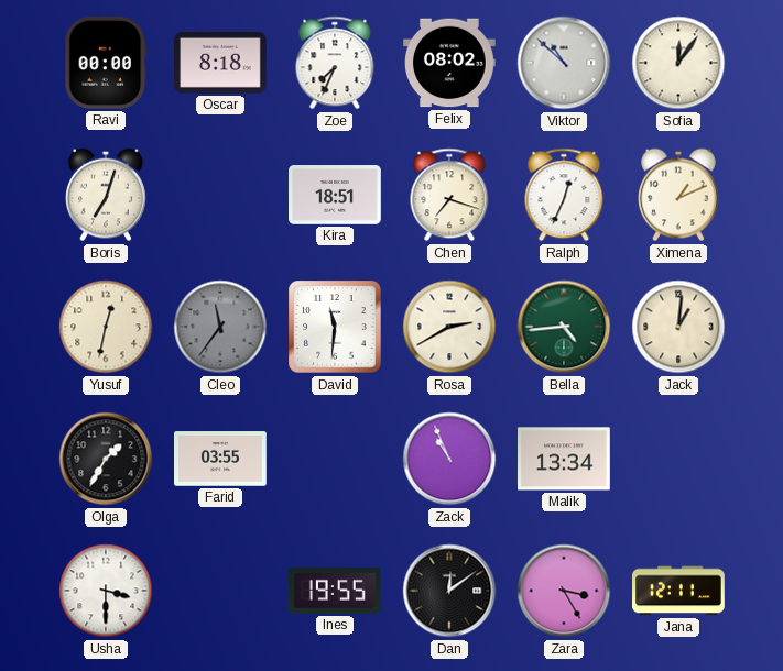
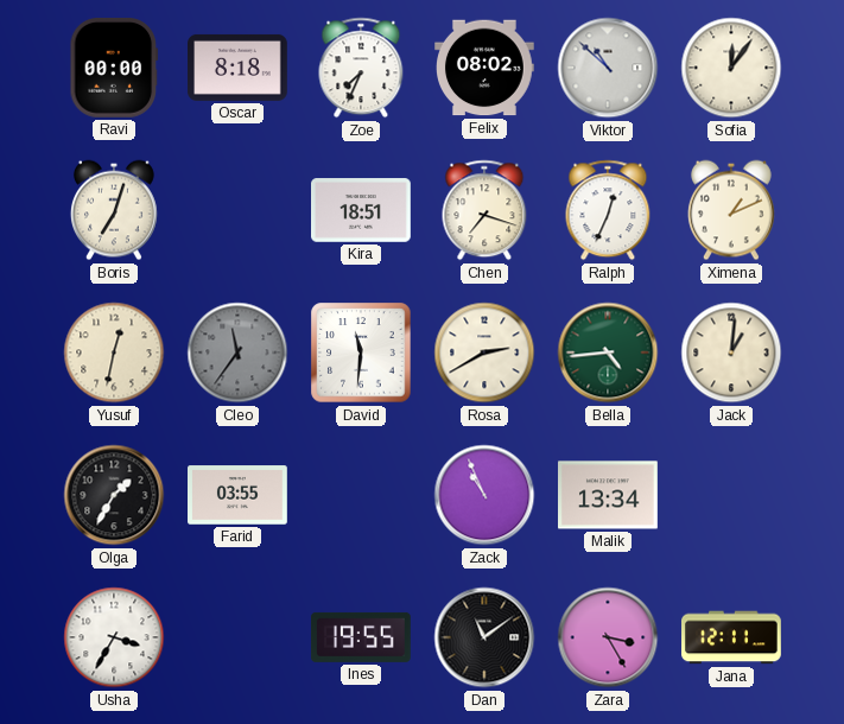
Usha: 3:30 -> 3:35 (114, 637)
Dan: 12:09 -> 11:09 (484, 637)
